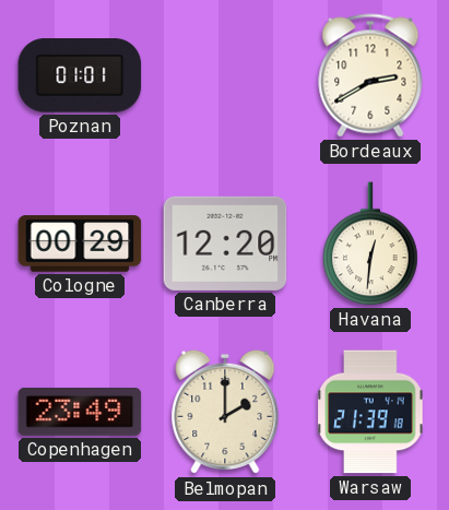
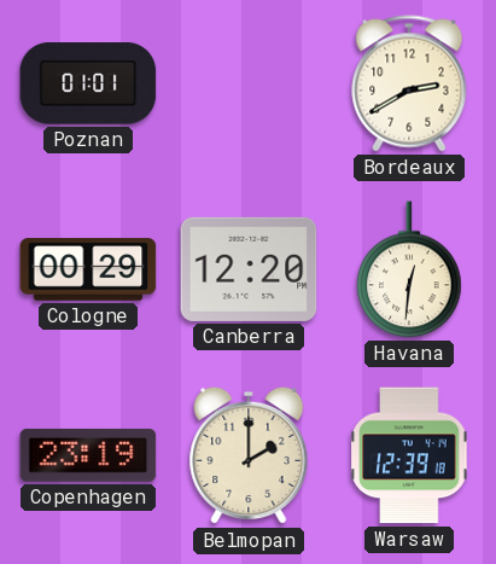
Copenhagen: 23:49 -> 23:19 (88, 455)
Warsaw: 21:39 -> 12:39 (409, 455)
